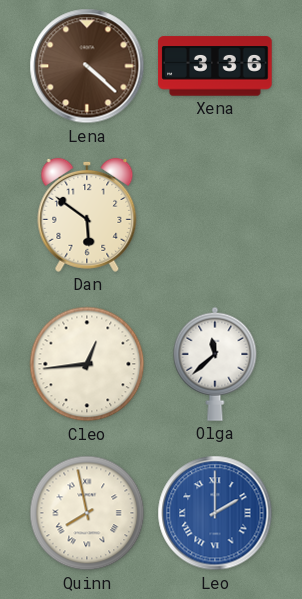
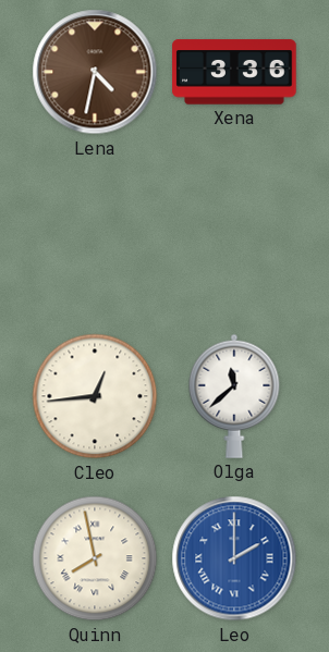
Lena: 4:22 -> 4:32 (95, 72)
Dan: 5:51 -> none (87, 215)
